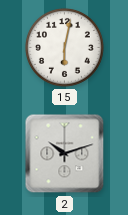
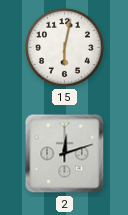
2: 10:12 -> 12:12 (65, 154)
